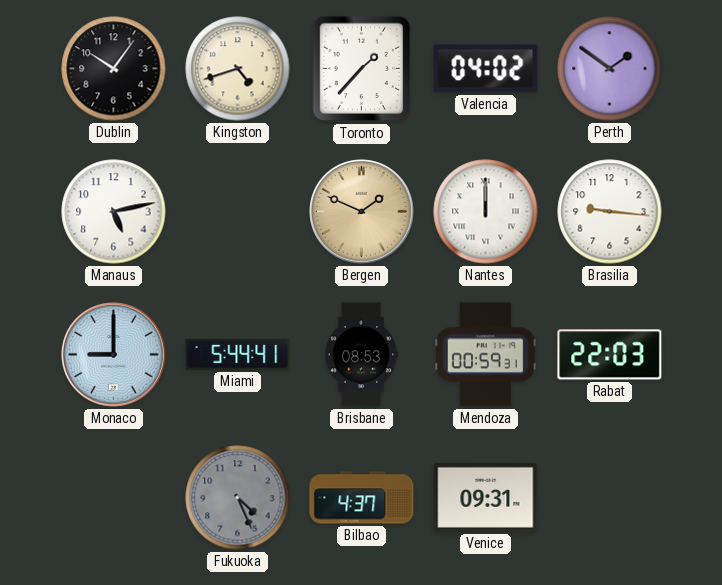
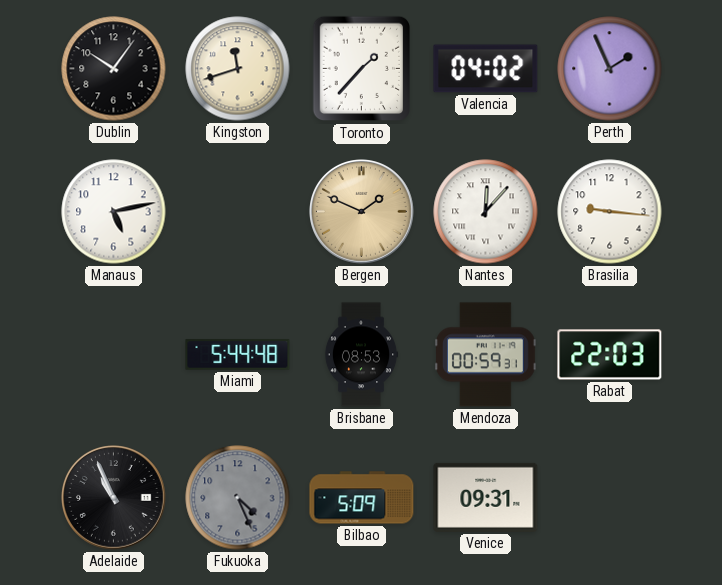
Kingston: 4:42 -> 11:42 (238, 69)
Perth: 1:51 -> 1:56 (610, 69)
Nantes: 12:00 -> 12:07 (486, 212)
Monaco: 9:00 -> none (114, 355)
Miami: 5:44:41 -> 5:44:48 (238, 355)
Adelaide: none -> 10:56 (114, 498)
Bilbao: 4:37 -> 5:09 (362, 498)
